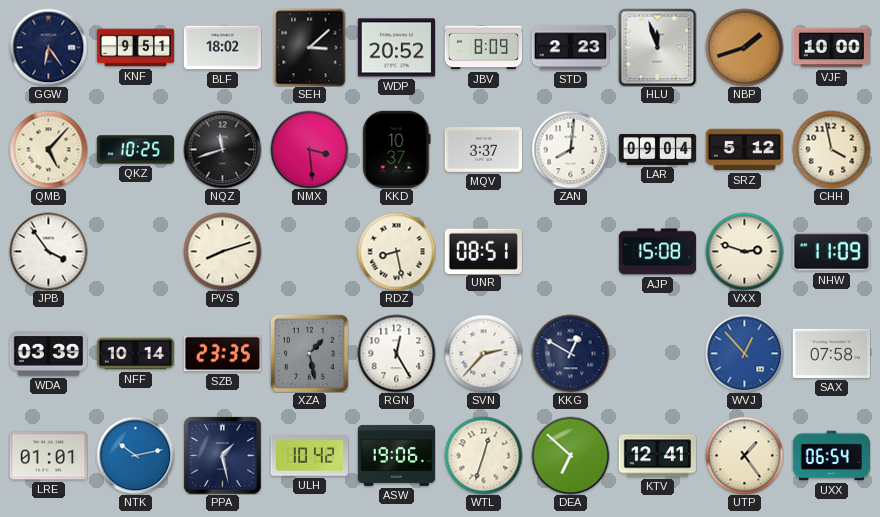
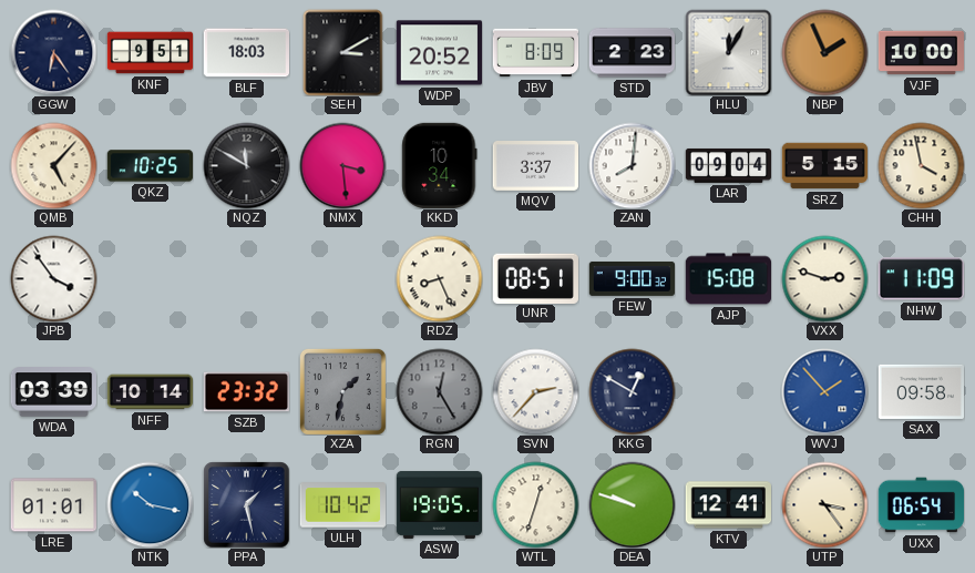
BLF: 18:02 -> 18:03 (246, 53)
SEH: 3:08 -> 3:10 (343, 52)
HLU: 11:57 -> 12:05 (728, 52)
NBP: 1:42 -> 1:56 (824, 52)
NQZ: 11:42 -> 11:50 (246, 165)
KKD: 10:37 -> 10:34 (440, 165)
SRZ: 5:12 -> 5:15 (824, 166)
PVS: 8:12 -> none (222, 251)
RDZ: 8:28 -> 8:26 (439, 278)
FEW: none -> 9:00 (632, 278)
SZB: 23:35 -> 23:32 (246, 392)
XZA: 1:28 -> 1:32 (342, 391)
RGN dial: white -> grey (439, 391)
WVJ: 12:53 -> 1:53 (824, 391)
SAX: 07:58 -> 09:58 (921, 391)
NTK: 10:13 -> 10:17 (150, 504)
ASW: 19:06 -> 19:05 (439, 504)
DEA: 6:52 -> 9:48 (632, 504)
UTP: 1:24 -> 3:24 (824, 504)
